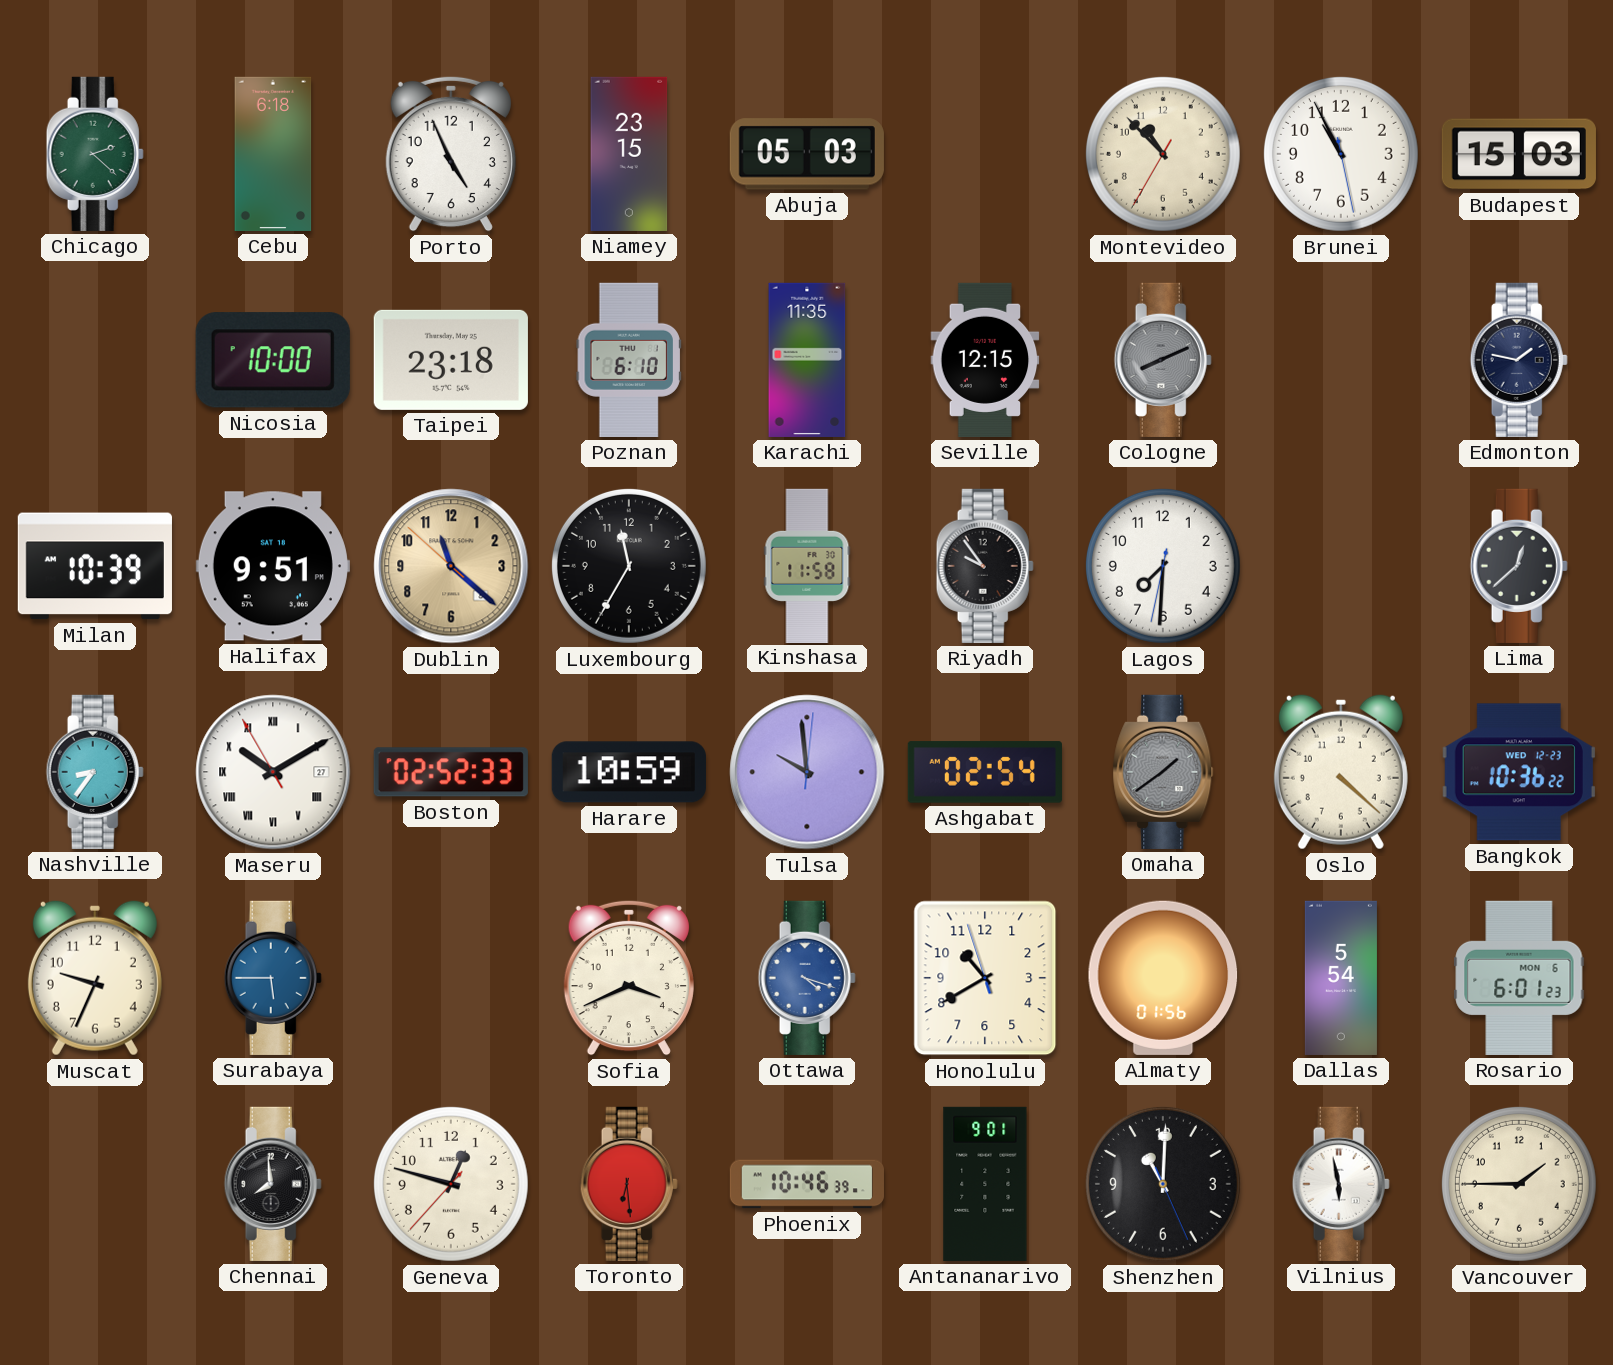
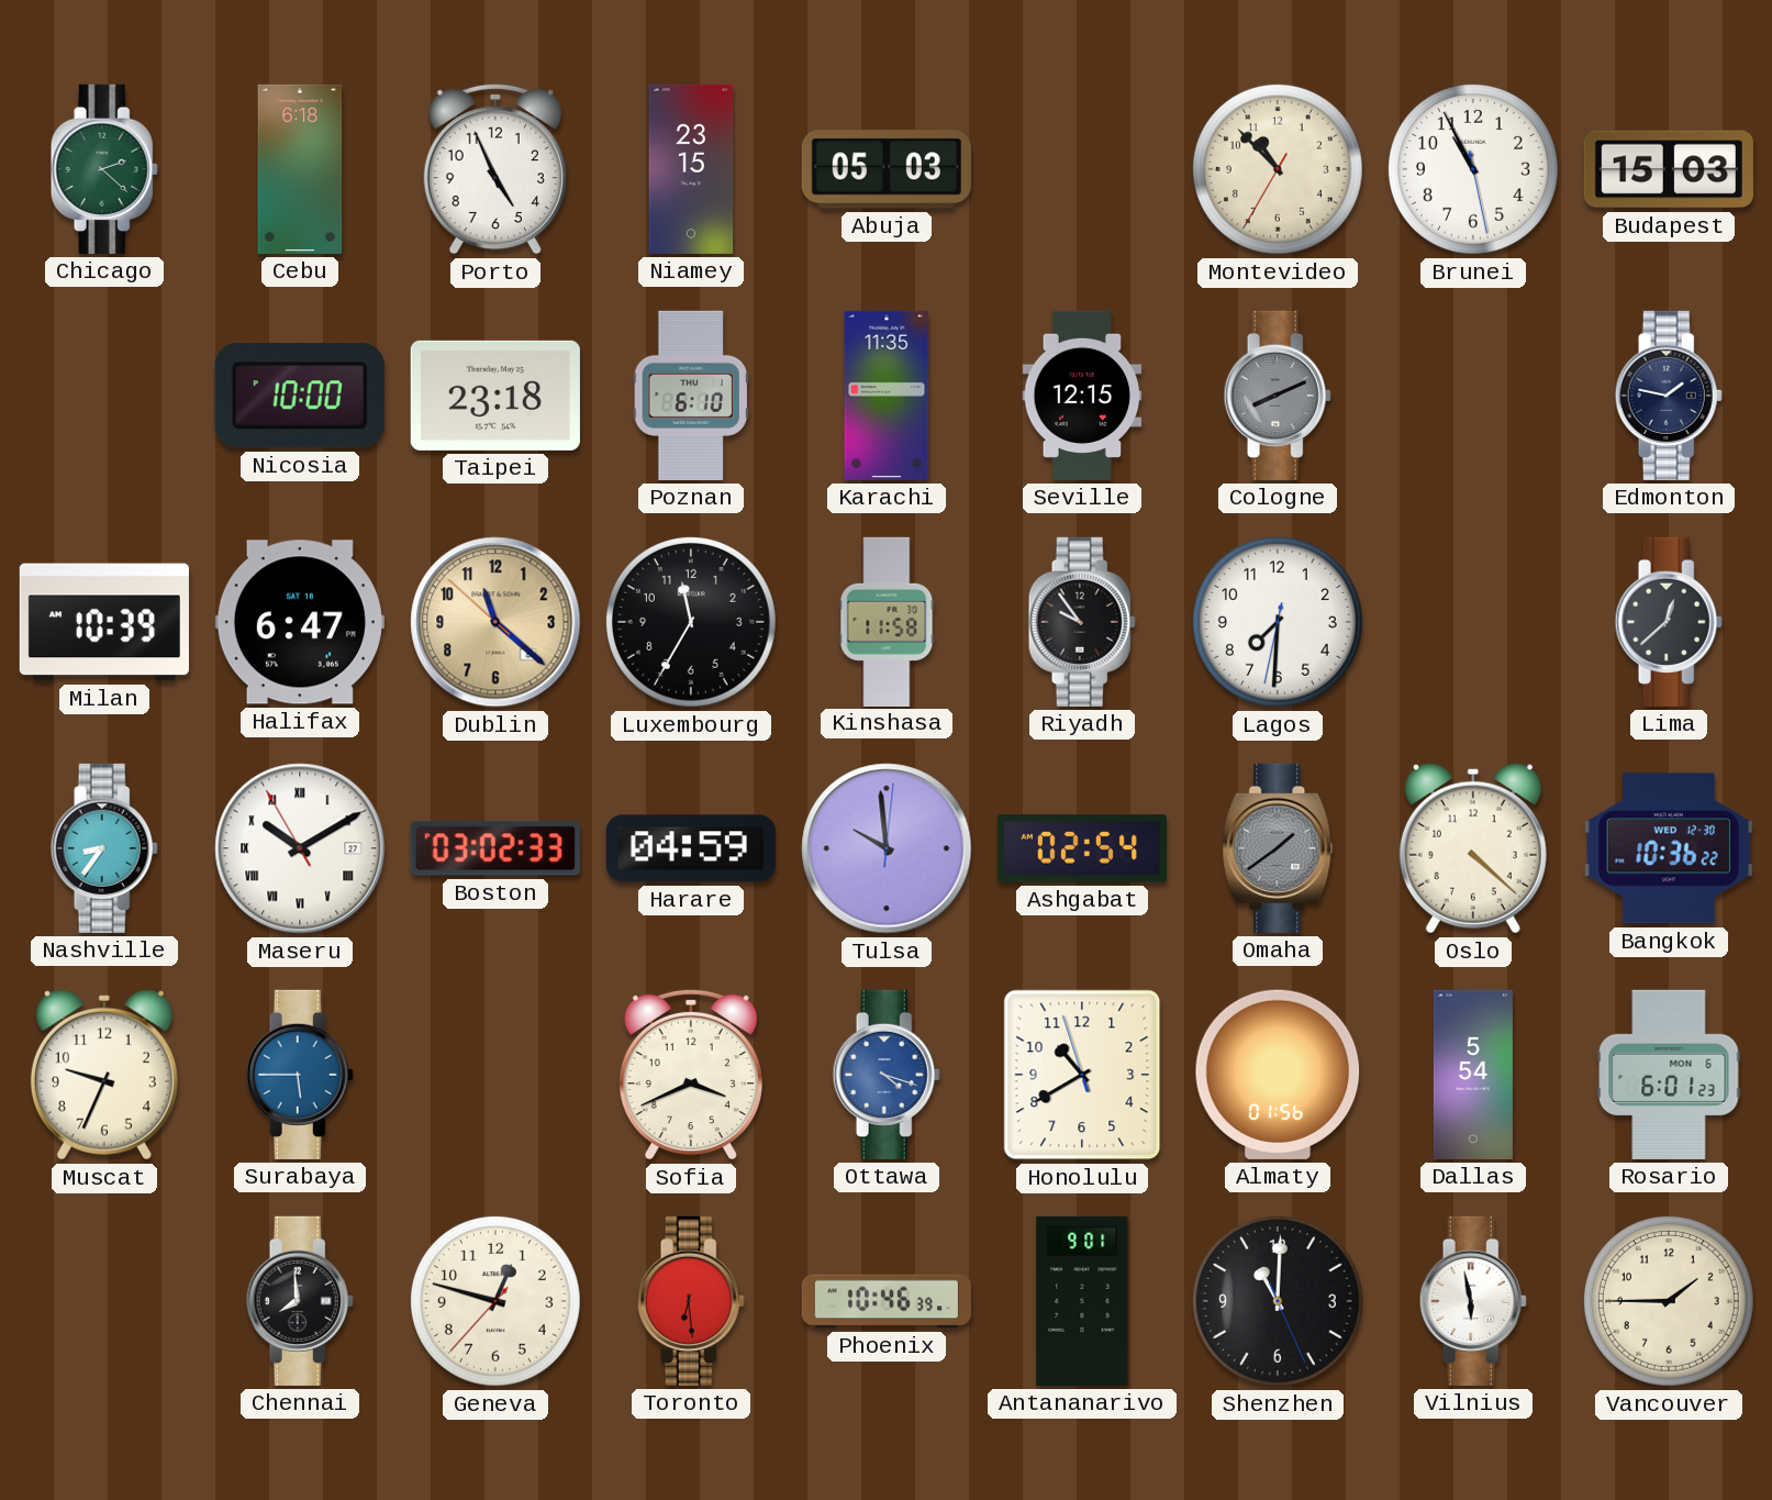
Halifax: 9:51 -> 6:47 (300, 622)
Boston: 02:52 -> 03:02 (495, 848)
Harare: 10:59 -> 04:59 (691, 848)
Bangkok date: WED 12-23 -> WED 12-30 (1669, 848)
